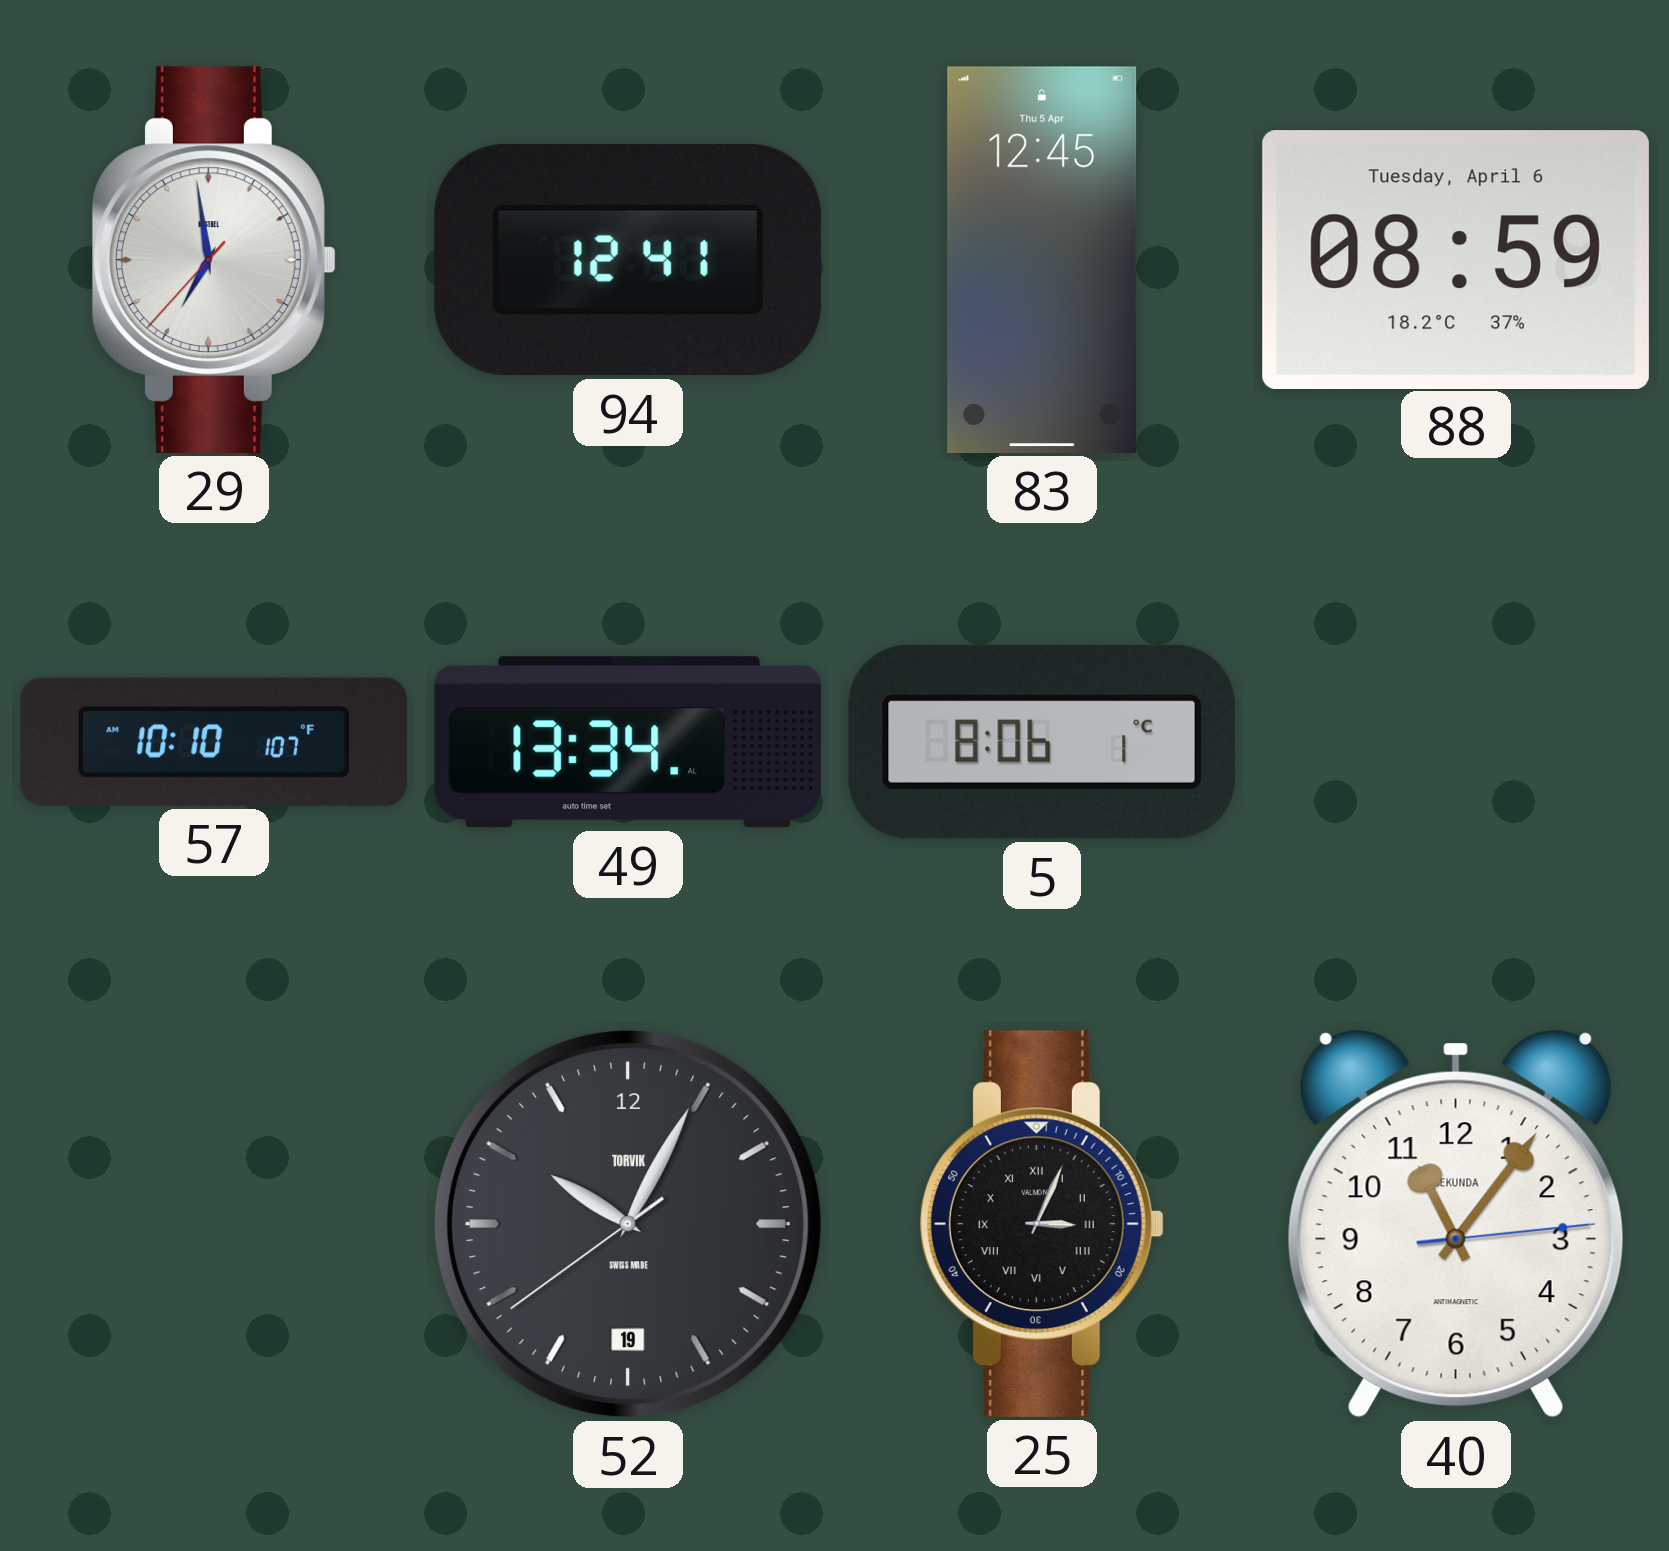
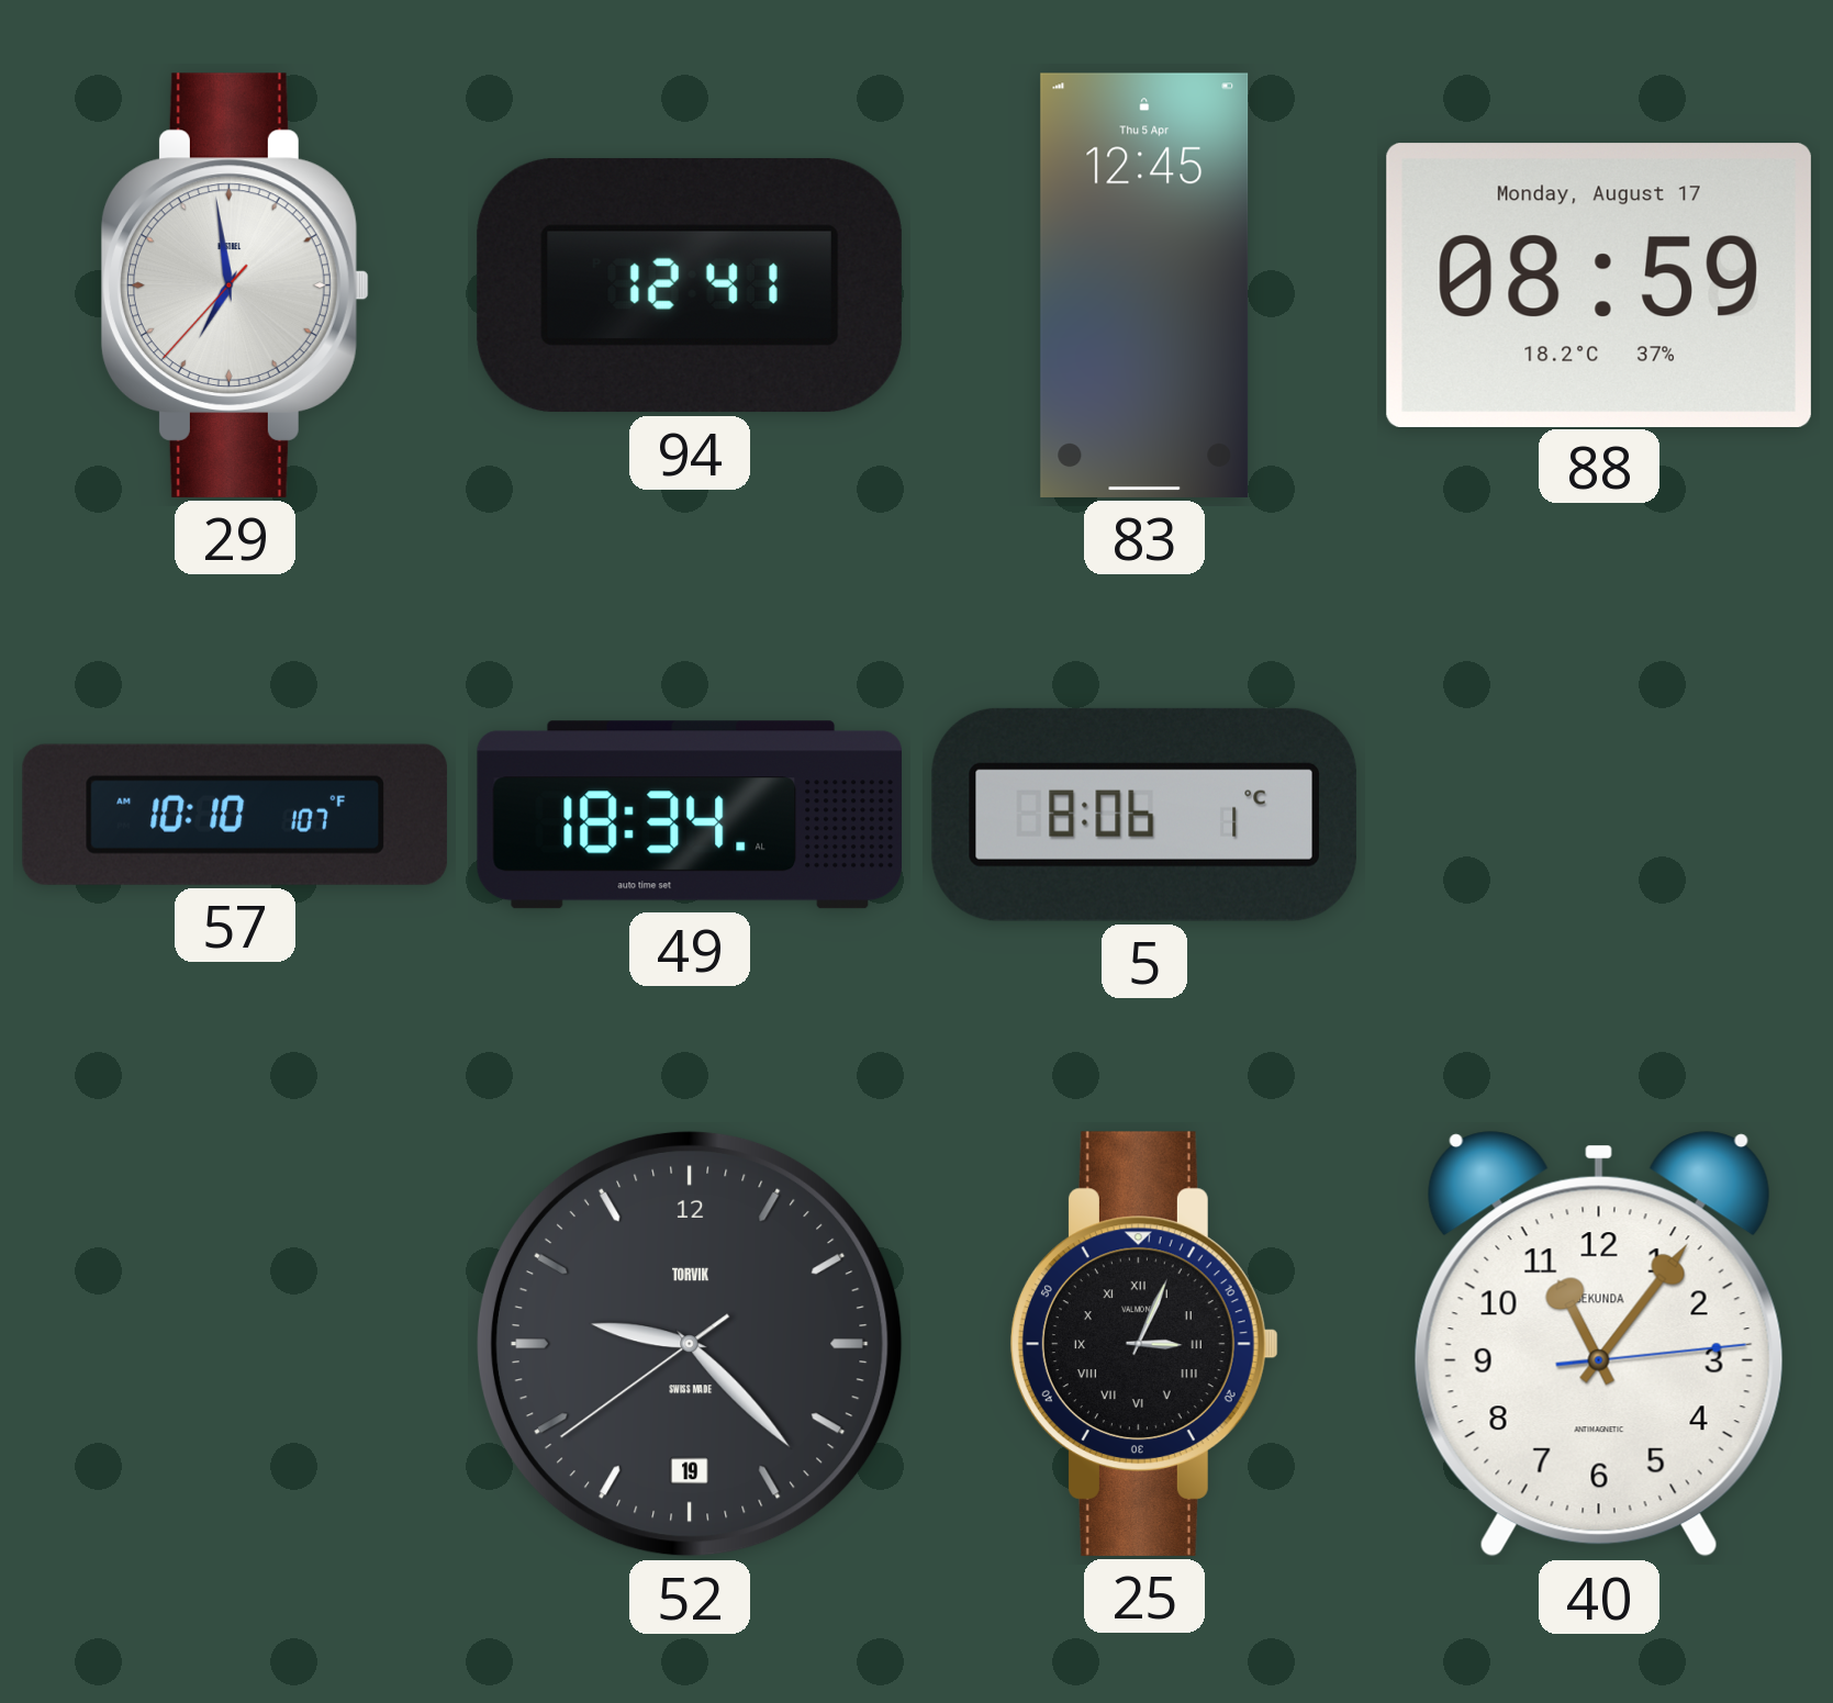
88 date: Tuesday, April 6 -> Monday, August 17 (1599, 284)
49: 13:34 -> 18:34 (689, 815)
52: 10:04 -> 9:22 (690, 1344)
